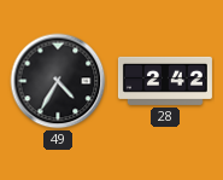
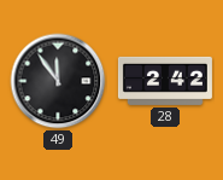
49: 4:35 -> 11:54 (58, 81)
